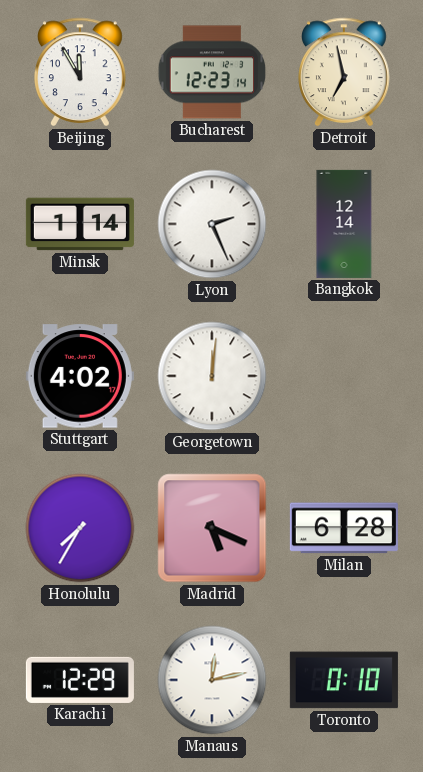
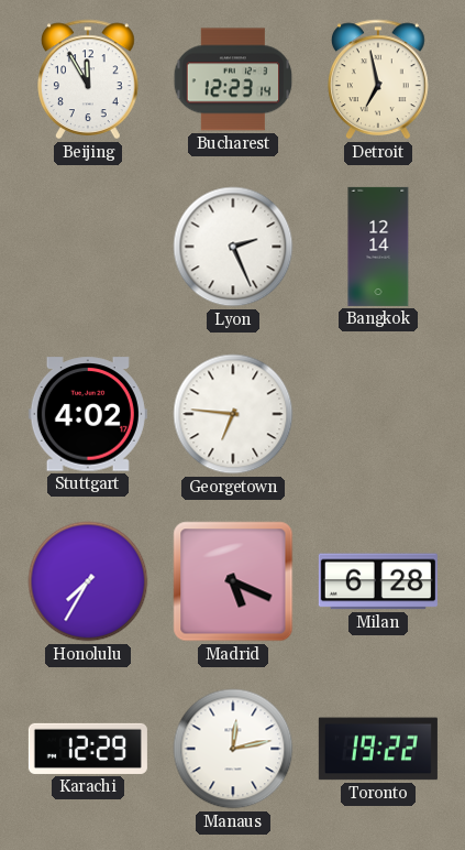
Minsk: 1:14 -> none (80, 224)
Georgetown: 12:01 -> 6:46 (233, 414)
Toronto: 0:10 -> 19:22 (378, 749)
